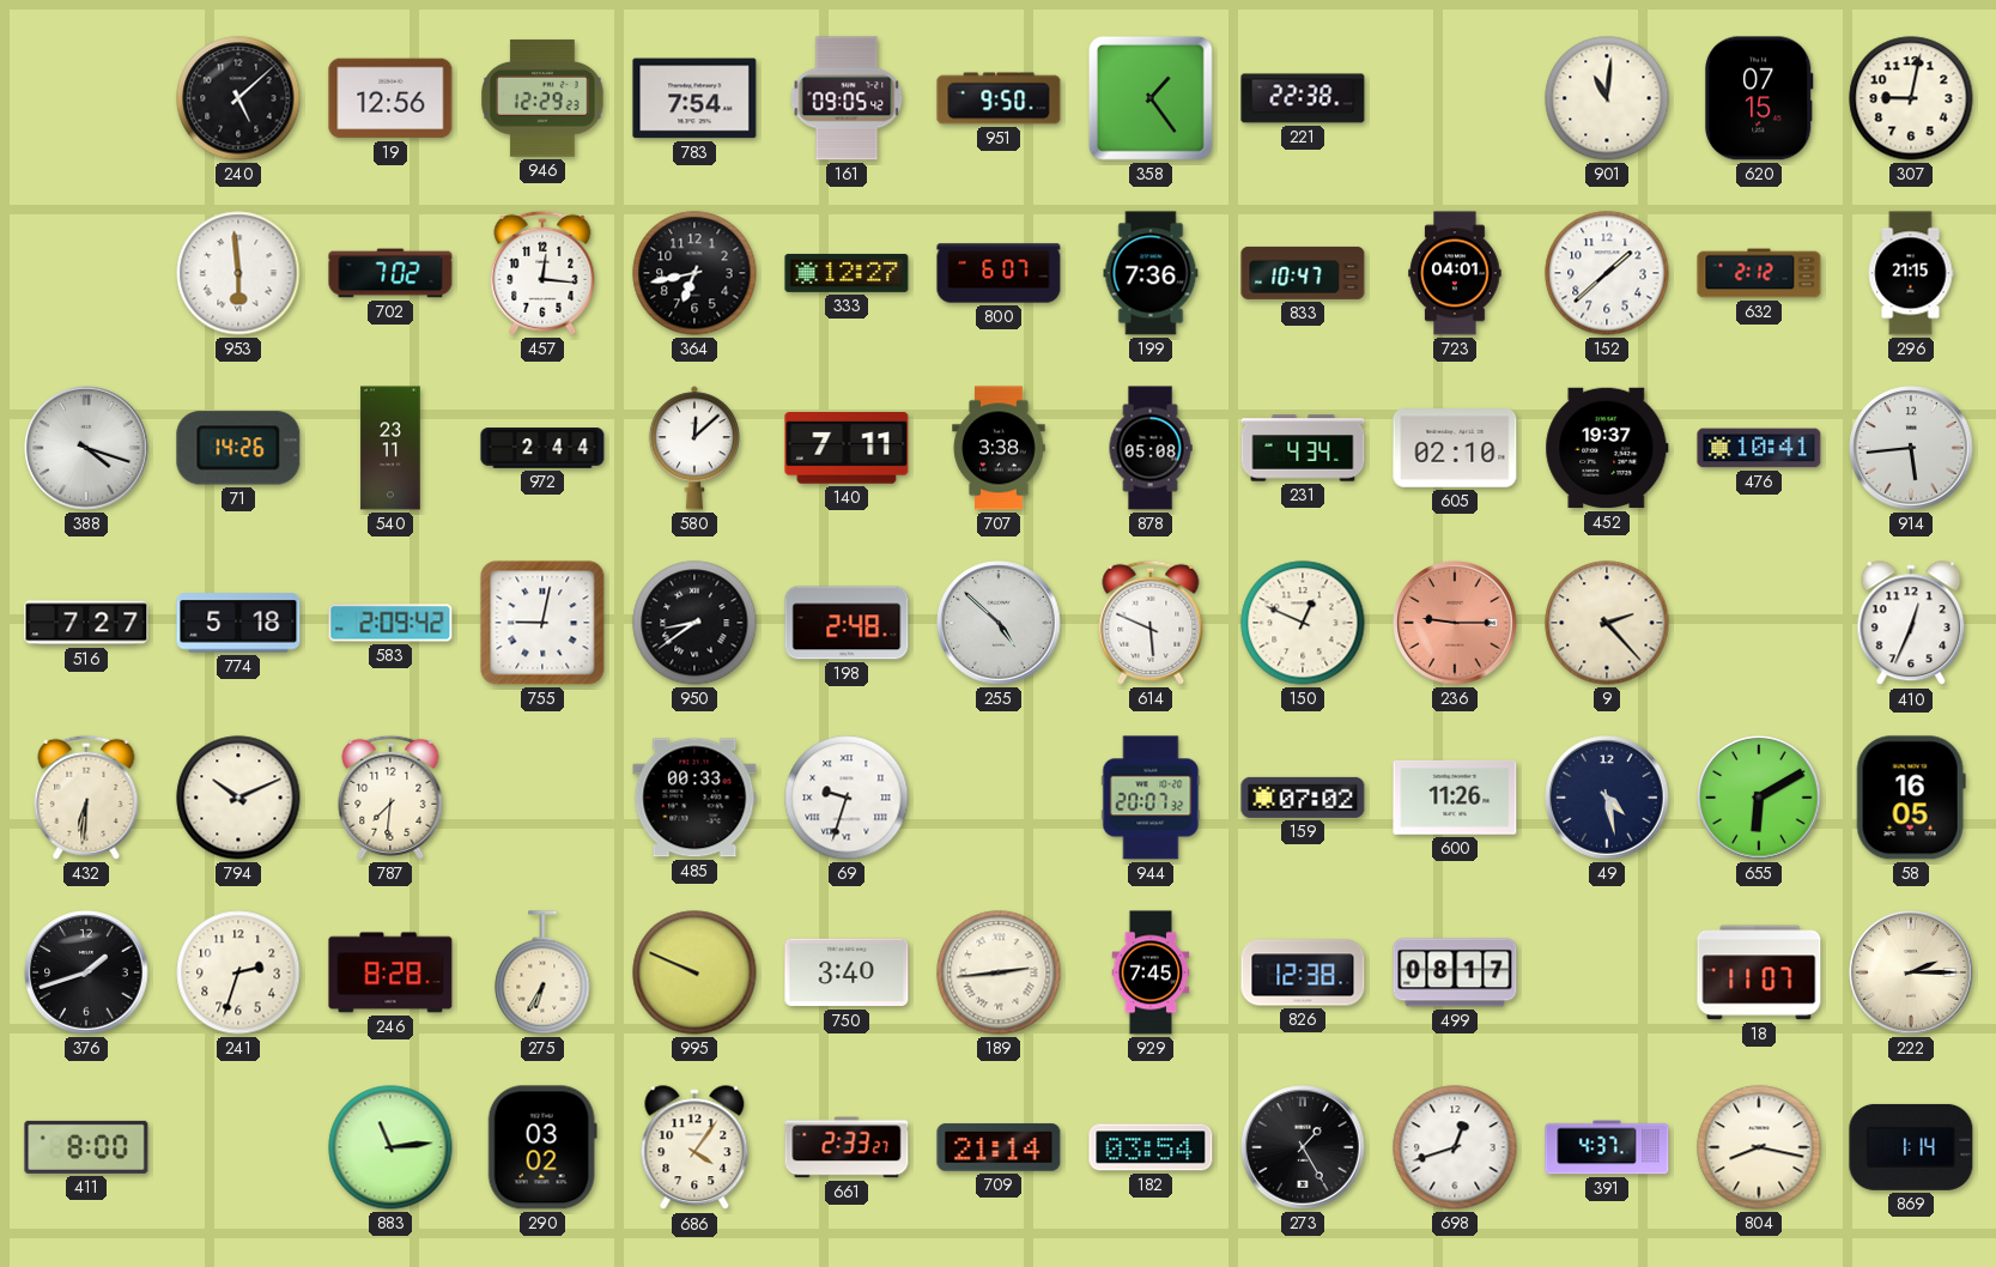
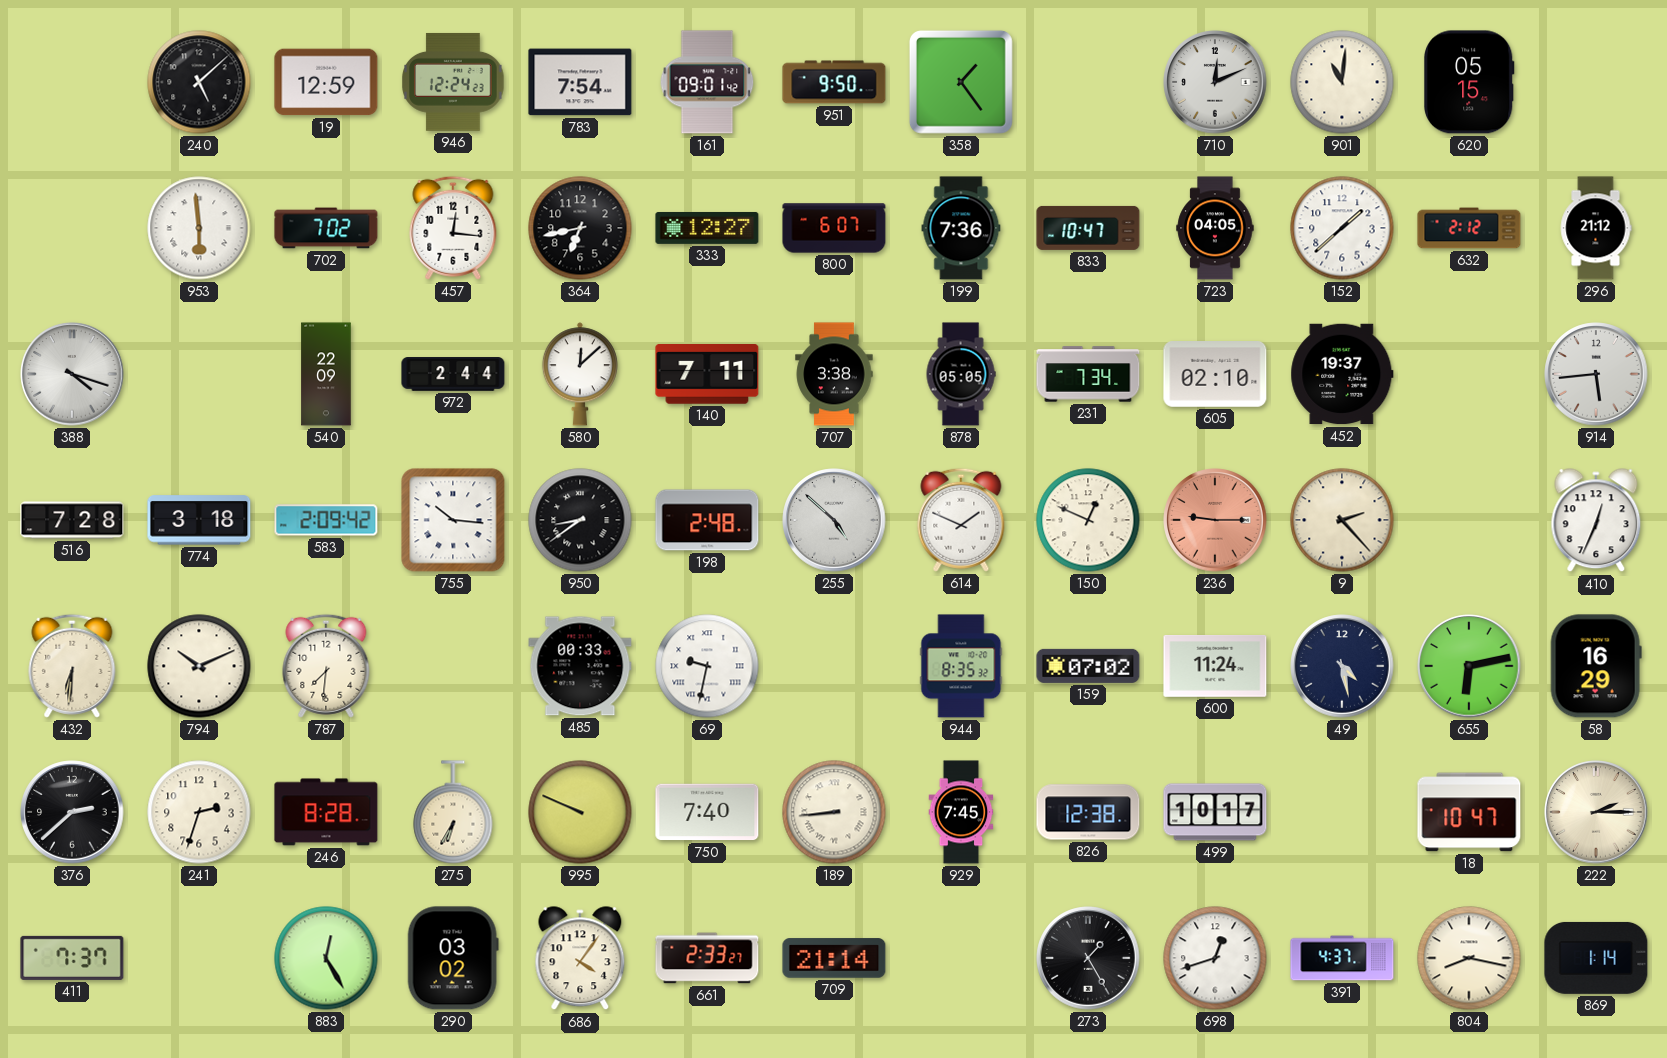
19: 12:56 -> 12:59 (326, 82)
946: 12:29 -> 12:24 (453, 82)
161: 09:05 -> 09:01 (707, 82)
221: 22:38 -> none (1303, 98)
710: none -> 12:11 (1215, 82)
620: 07:15 -> 05:15 (1469, 82)
307: 9:02 -> none (1911, 98)
723: 04:01 -> 04:05 (1215, 228)
296: 21:15 -> 21:12 (1596, 228)
71: 14:26 -> none (238, 448)
540: 23:11 -> 22:09 (326, 374)
878: 05:08 -> 05:05 (961, 374)
231: 4:34 -> 7:34 (1088, 374)
476: 10:41 -> none (1759, 448)
516: 7:27 -> 7:28 (72, 520)
774: 5:18 -> 3:18 (199, 520)
755: 9:02 -> 10:16 (453, 520)
614: 5:49 -> 1:49 (961, 520)
69: 9:33 -> 9:32 (707, 666)
944: 20:07 -> 8:35 (961, 666)
600: 11:26 -> 11:24 (1215, 667)
655: 6:10 -> 6:13 (1469, 666)
58: 16:05 -> 16:29 (1596, 666)
376: 1:42 -> 2:38 (72, 812)
750: 3:40 -> 7:40 (707, 812)
189: 2:44 -> 8:44 (834, 812)
499: 08:17 -> 10:17 (1215, 812)
18: 11:07 -> 10:47 (1469, 812)
411: 8:00 -> 7:37 (72, 958)
883: 11:14 -> 12:25 (326, 958)
182: 03:54 -> none (1151, 1147)
